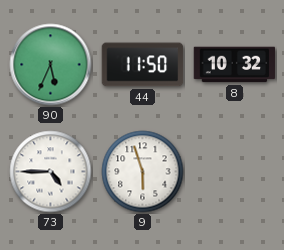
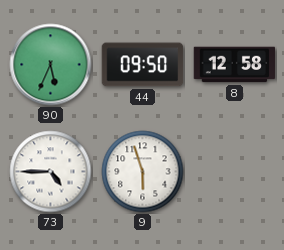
44: 11:50 -> 09:50 (143, 65)
8: 10:32 -> 12:58 (235, 65)
